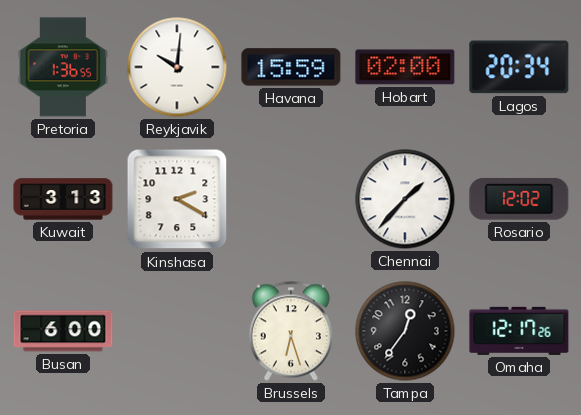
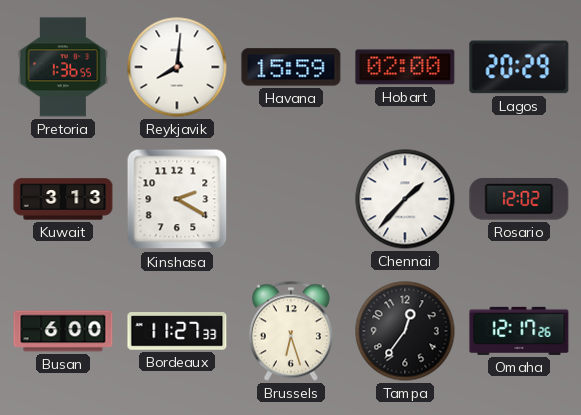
Reykjavik: 10:01 -> 8:01 (177, 67)
Lagos: 20:34 -> 20:29 (519, 67)
Bordeaux: none -> 11:27 (177, 331)
